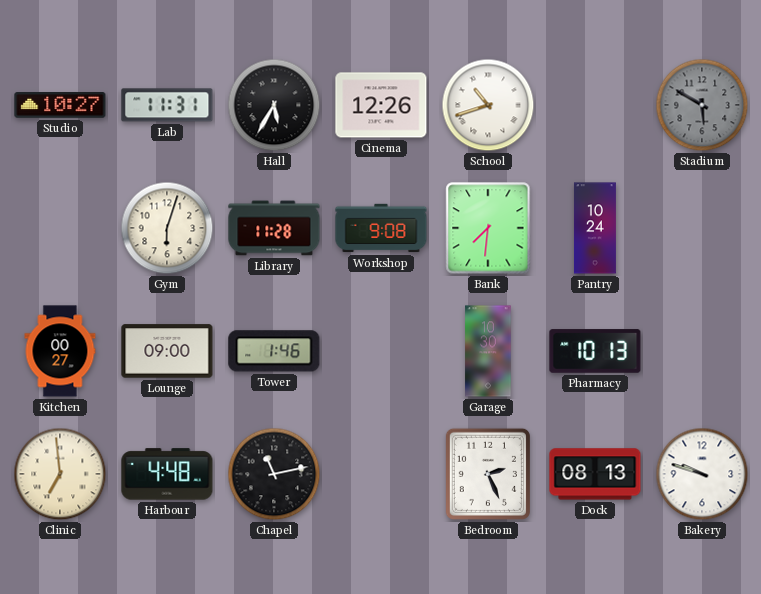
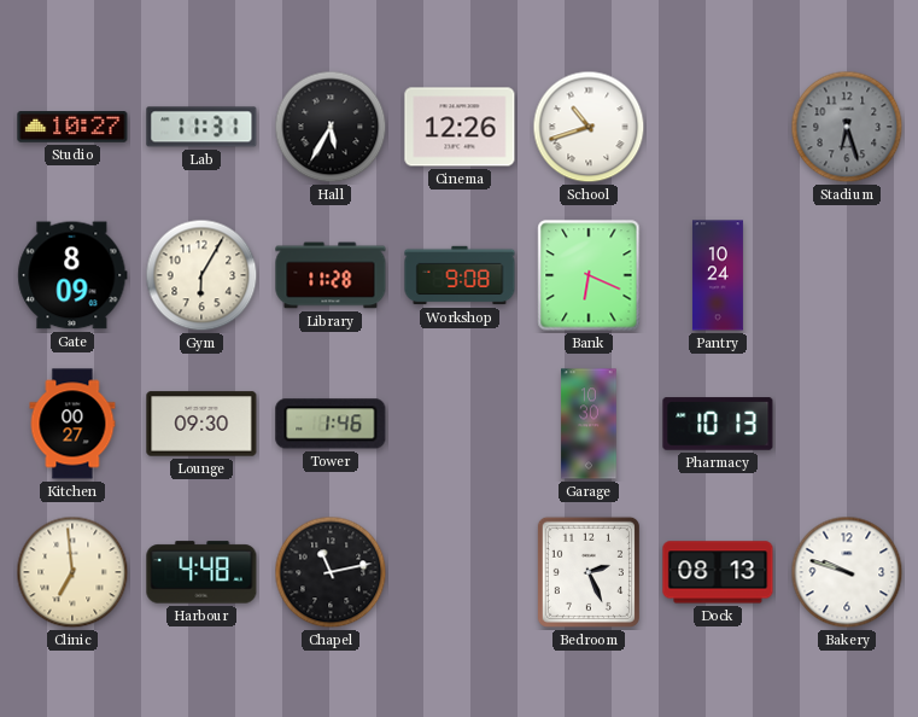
Stadium: 5:50 -> 6:27 (847, 127)
Gate: none -> 8:09 (72, 275)
Gym: 6:03 -> 6:05 (201, 275)
Bank: 7:31 -> 6:19 (589, 275)
Lounge: 09:00 -> 09:30 (201, 424)
